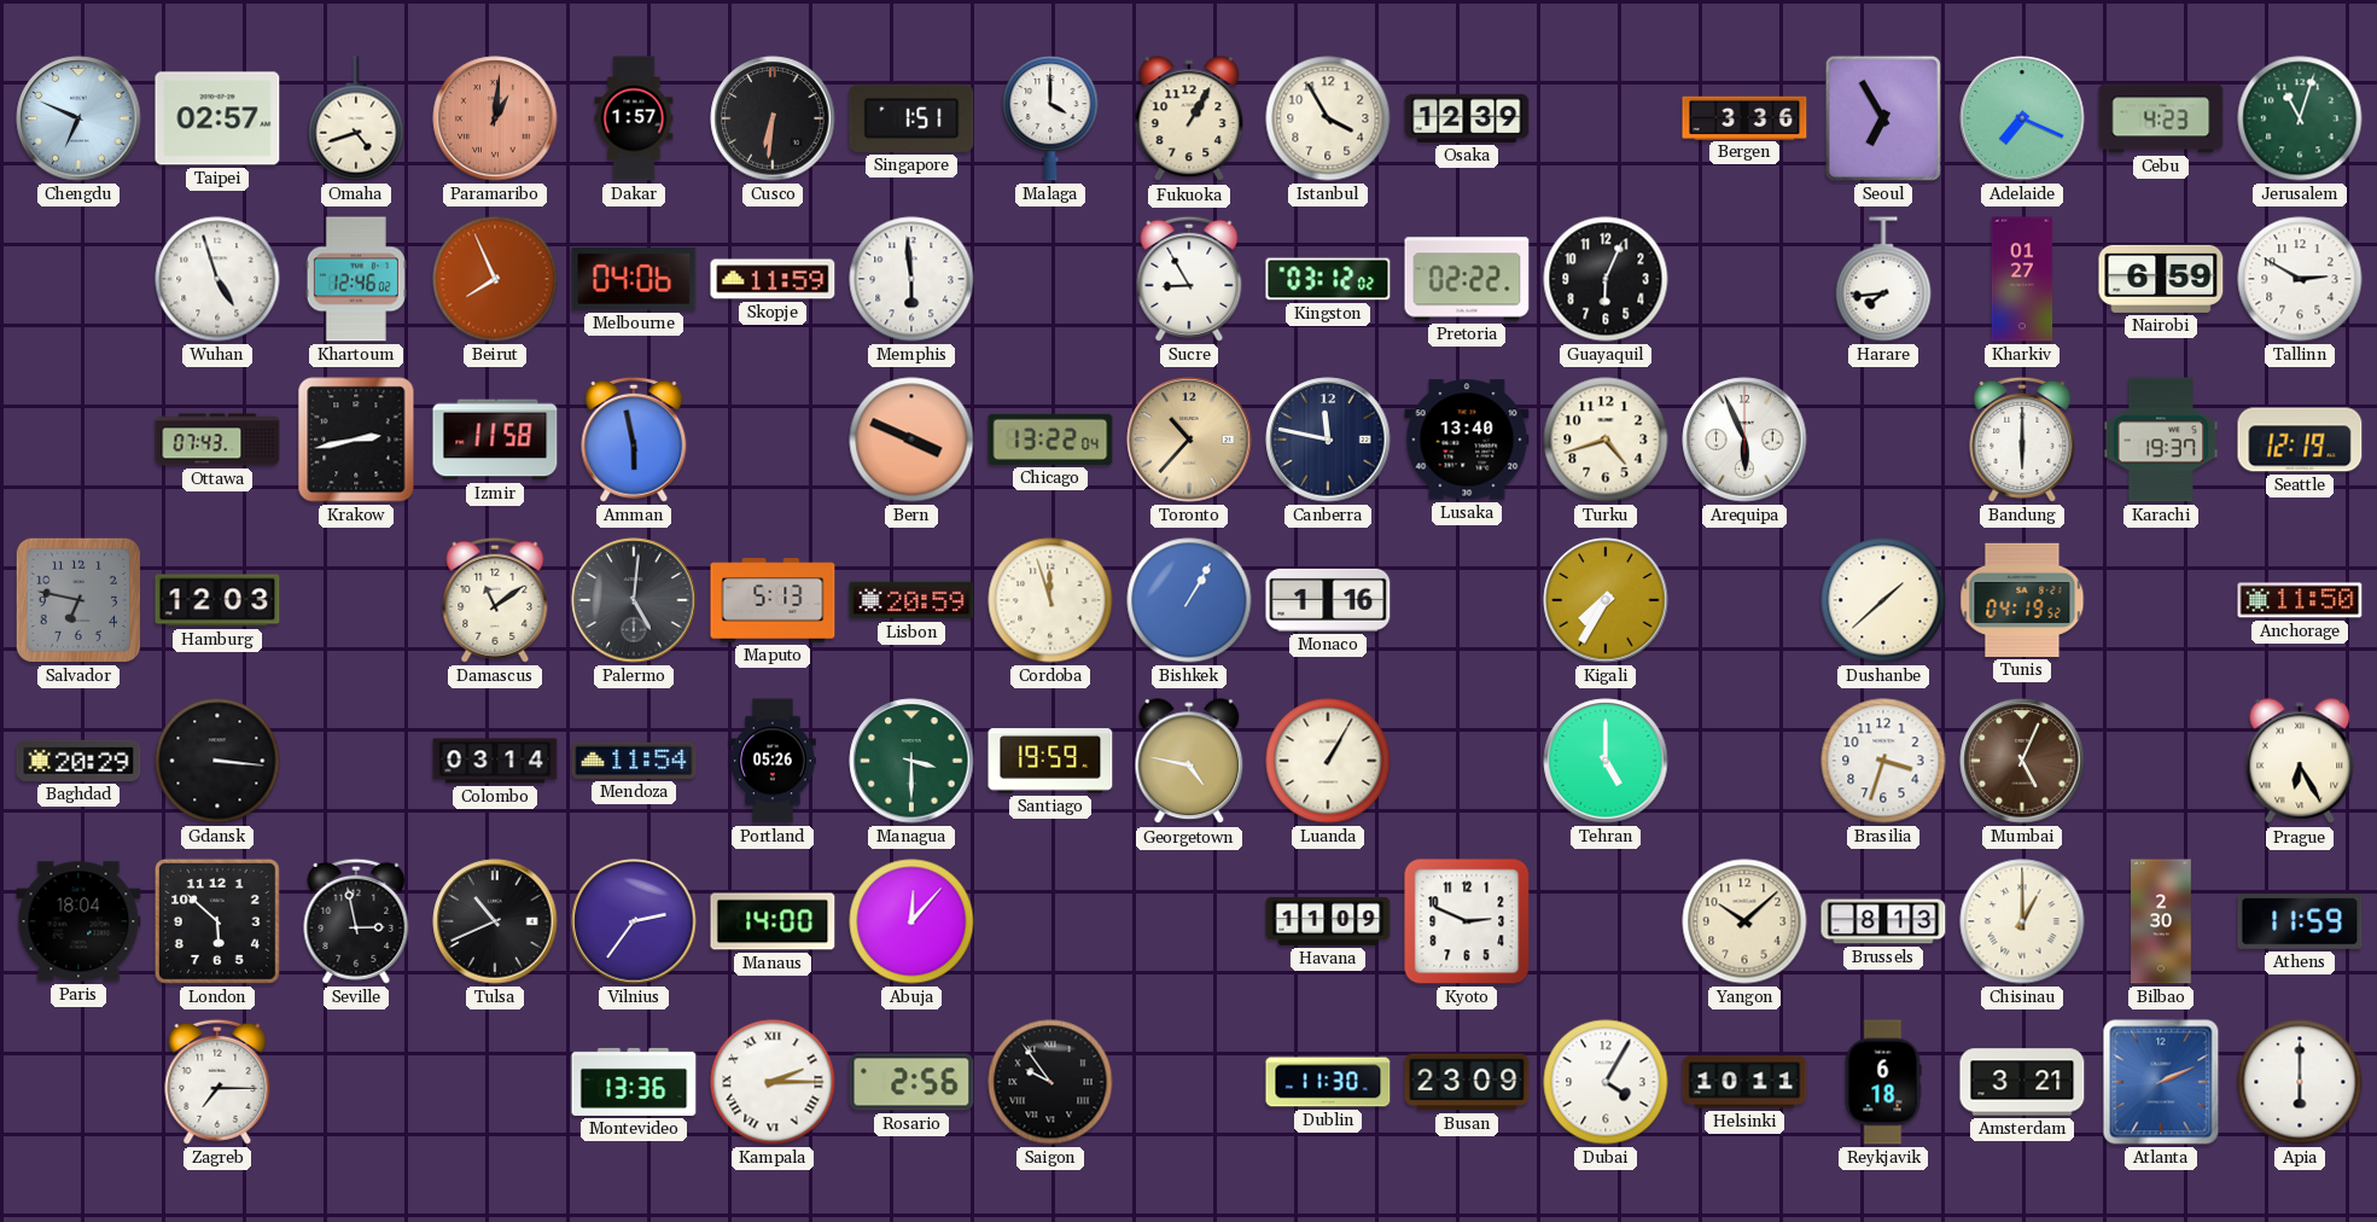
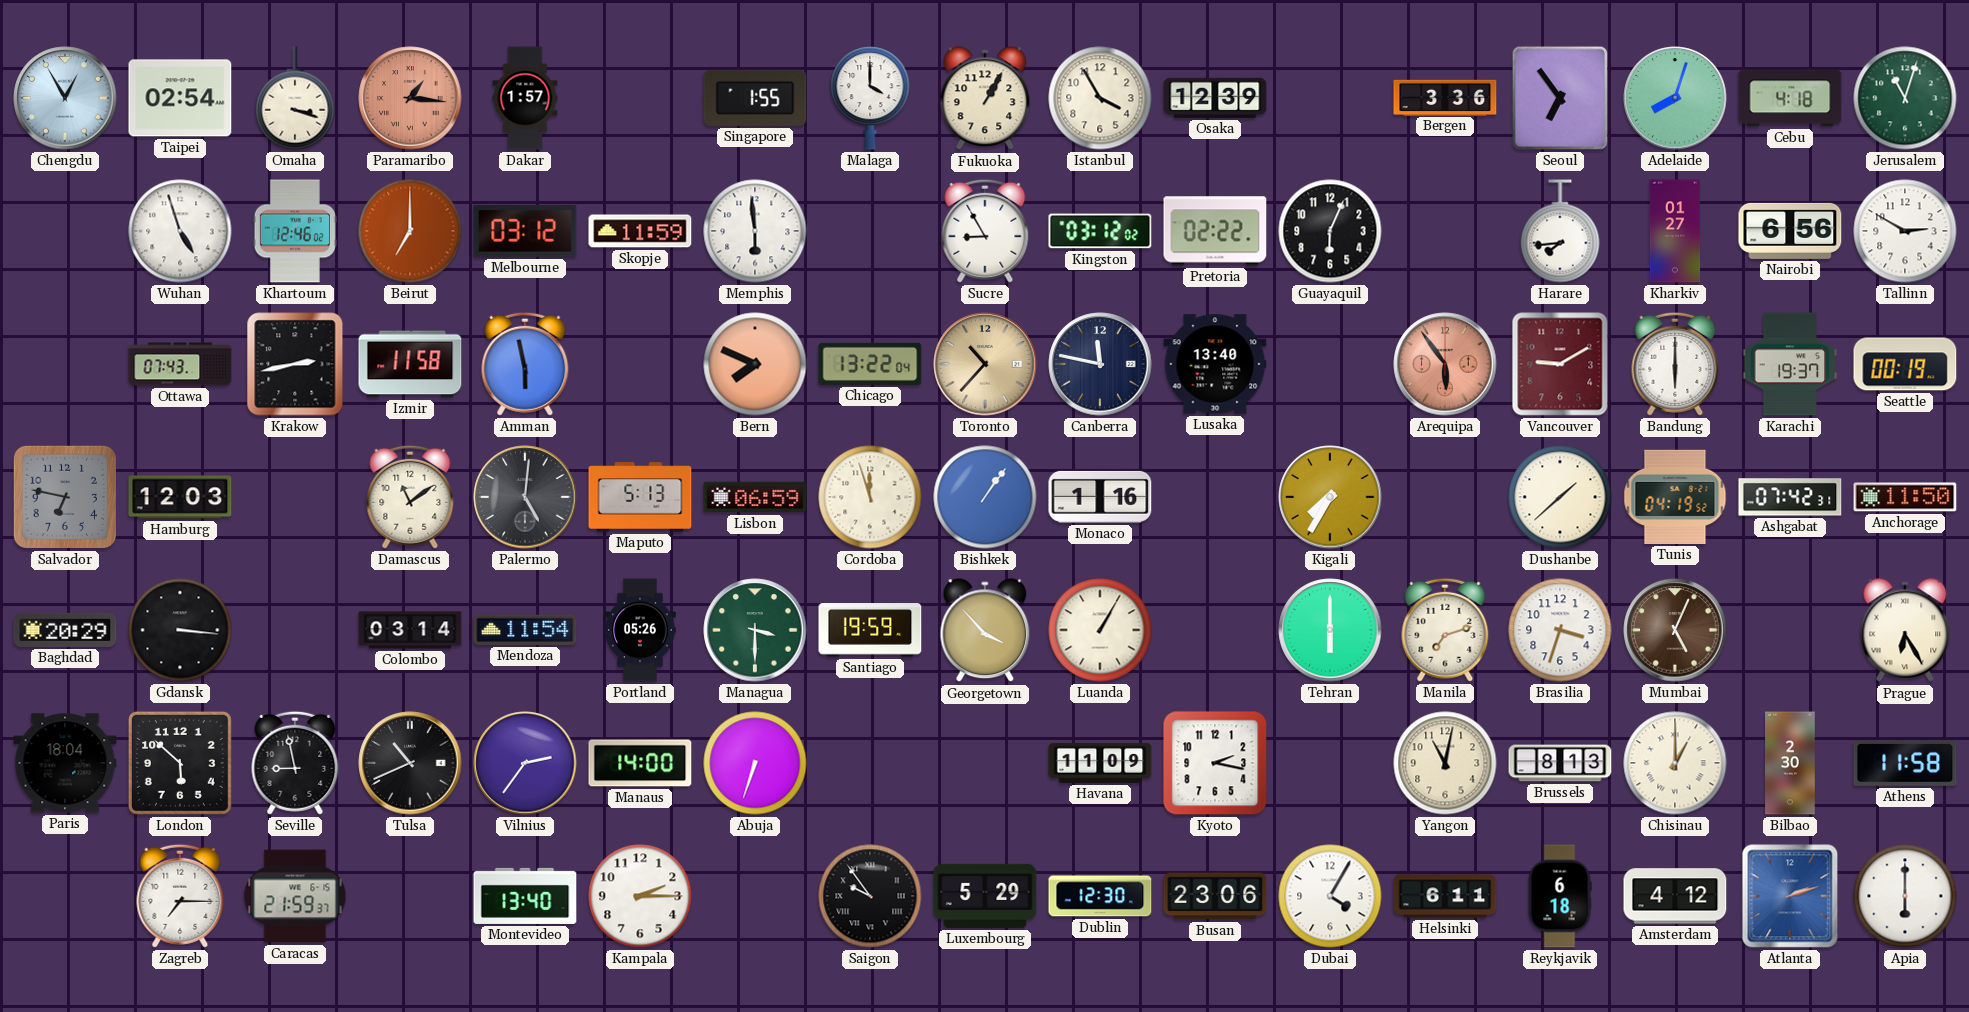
Chengdu: 6:49 -> 12:55 (65, 98)
Taipei: 02:57 -> 02:54 (180, 98)
Omaha: 4:42 -> 3:18 (295, 98)
Paramaribo: 1:01 -> 1:16 (410, 98)
Cusco: 6:31 -> none (773, 118)
Singapore: 1:51 -> 1:55 (755, 98)
Seoul: 6:55 -> 6:54 (1560, 98)
Adelaide: 7:19 -> 8:03 (1675, 98)
Cebu: 4:23 -> 4:18 (1790, 98)
Beirut: 7:56 -> 7:00 (410, 231)
Melbourne: 04:06 -> 03:12 (525, 231)
Nairobi: 6:59 -> 6:56 (1790, 231)
Bern: 3:49 -> 7:49 (755, 364)
Turku: 4:42 -> none (1606, 440)
Arequipa: 5:56 -> 5:54 (1445, 364)
Arequipa dial: white -> salmon (1445, 364)
Vancouver: none -> 9:10 (1560, 364)
Seattle: 12:19 -> 00:19 (1905, 364)
Lisbon: 20:59 -> 06:59 (755, 497)
Bishkek: 1:05 -> 1:06 (985, 497)
Ashgabat: none -> 07:42 (1790, 497)
Georgetown: 4:47 -> 3:53 (985, 631)
Tehran: 5:00 -> 6:00 (1330, 630)
Manila: none -> 7:12 (1445, 630)
Seville: 2:58 -> 8:58 (295, 763)
Abuja: 12:07 -> 6:33 (755, 763)
Kyoto: 2:49 -> 2:17 (1215, 763)
Yangon: 10:08 -> 11:02 (1445, 763)
Athens: 11:59 -> 11:58 (1905, 763)
Caracas: none -> 21:59 (295, 896)
Montevideo: 13:36 -> 13:40 (525, 896)
Kampala numerals: Roman -> Arabic (640, 896)
Rosario: 2:56 -> none (911, 1082)
Luxembourg: none -> 5:29 (985, 896)
Dublin: 11:30 -> 12:30 (1100, 896)
Busan: 23:09 -> 23:06 (1215, 896)
Helsinki: 10:11 -> 6:11 (1445, 896)
Amsterdam: 3:21 -> 4:12 (1675, 896)
Atlanta: 2:11 -> 2:12 (1790, 896)
